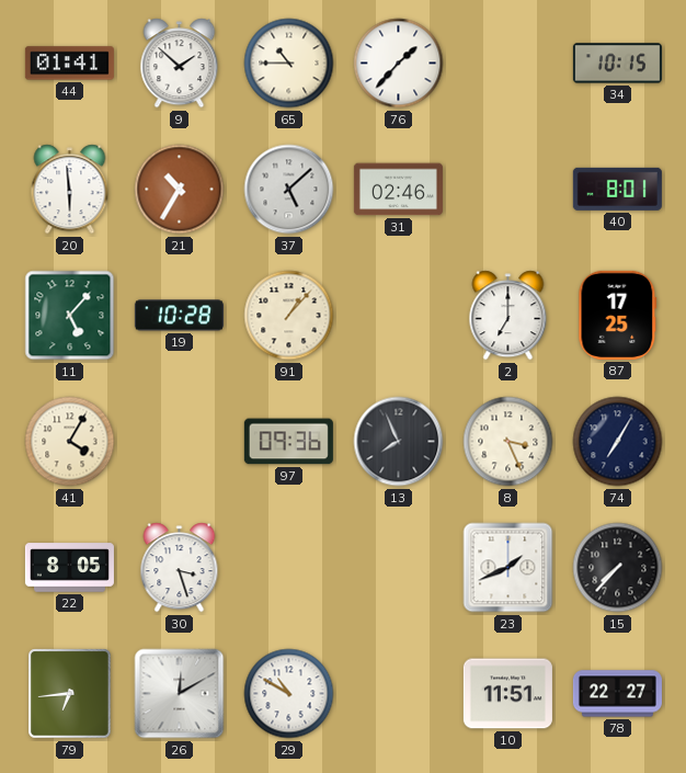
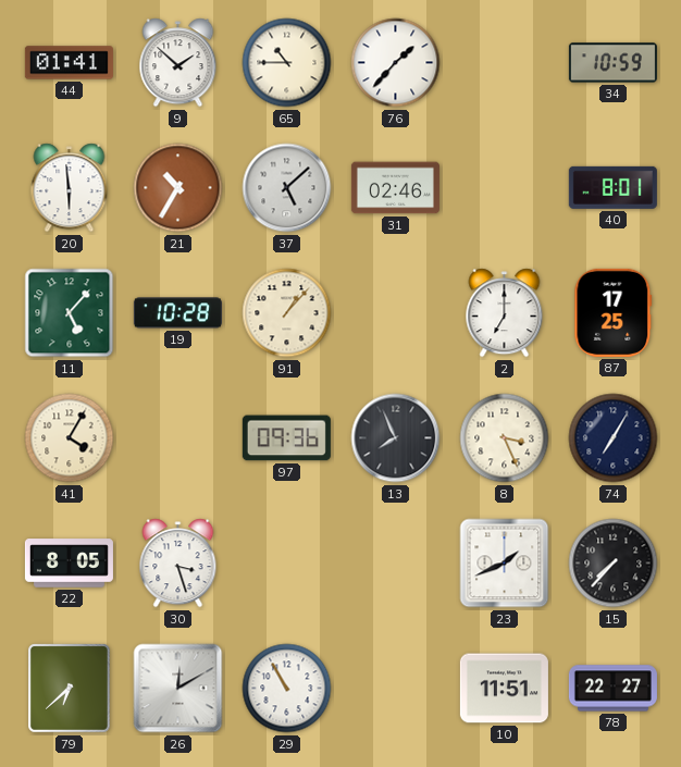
34: 10:15 -> 10:59 (612, 63)
79: 6:44 -> 6:38 (70, 689)
29: 10:50 -> 10:55 (287, 689)
